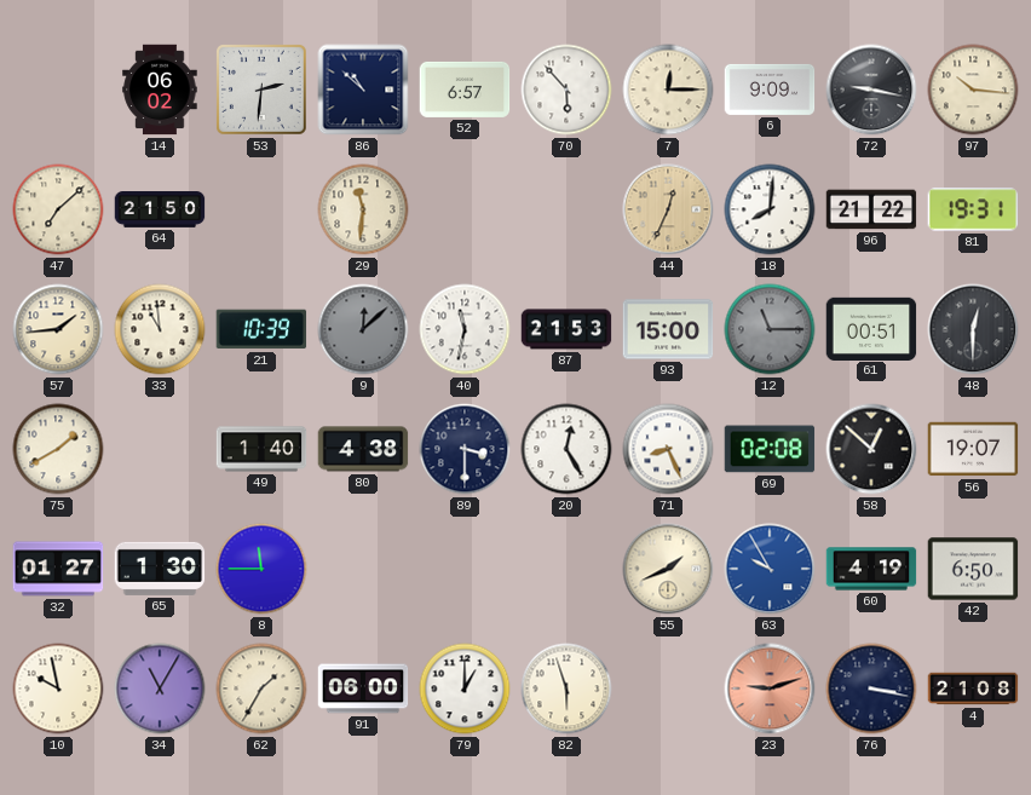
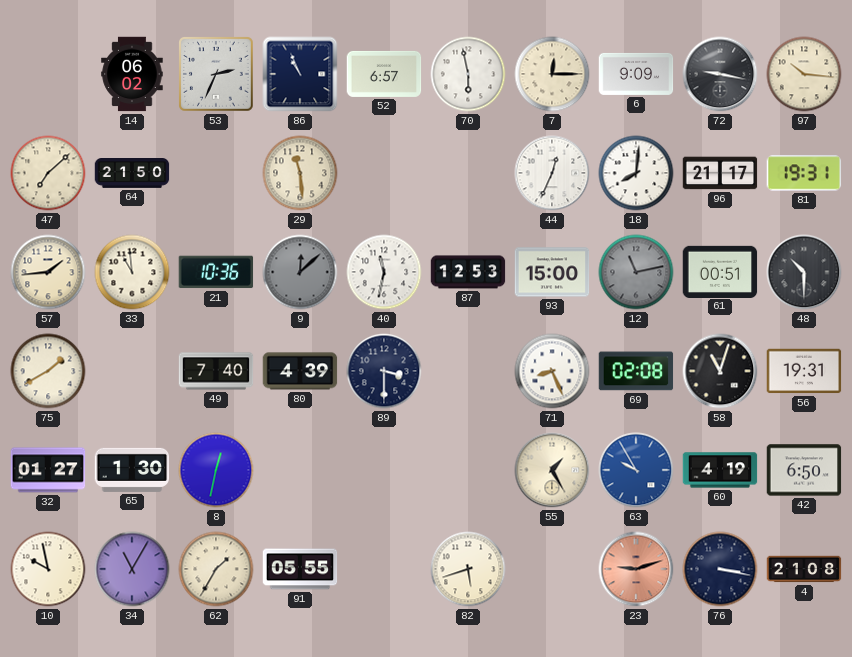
53: 2:31 -> 2:34 (217, 75)
86: 10:52 -> 10:56 (300, 74)
70: 5:53 -> 5:58 (468, 74)
29: 11:31 -> 11:29 (300, 173)
44 dial: champagne -> white (552, 173)
96: 21:22 -> 21:17 (720, 173)
21: 10:39 -> 10:36 (216, 272)
87: 21:53 -> 12:53 (468, 272)
12: 11:15 -> 11:13 (636, 272)
48: 12:30 -> 10:30 (804, 272)
49: 1:40 -> 7:40 (216, 371)
80: 4:38 -> 4:39 (300, 371)
20: 12:25 -> none (566, 449)
58: 12:52 -> 11:03 (720, 371)
56: 19:07 -> 19:31 (804, 371)
8: 11:45 -> 12:32 (216, 470)
55: 1:41 -> 1:25 (552, 470)
91: 06:00 -> 05:55 (300, 569)
79: 1:00 -> none (465, 689)
82: 5:57 -> 5:42 (468, 569)
